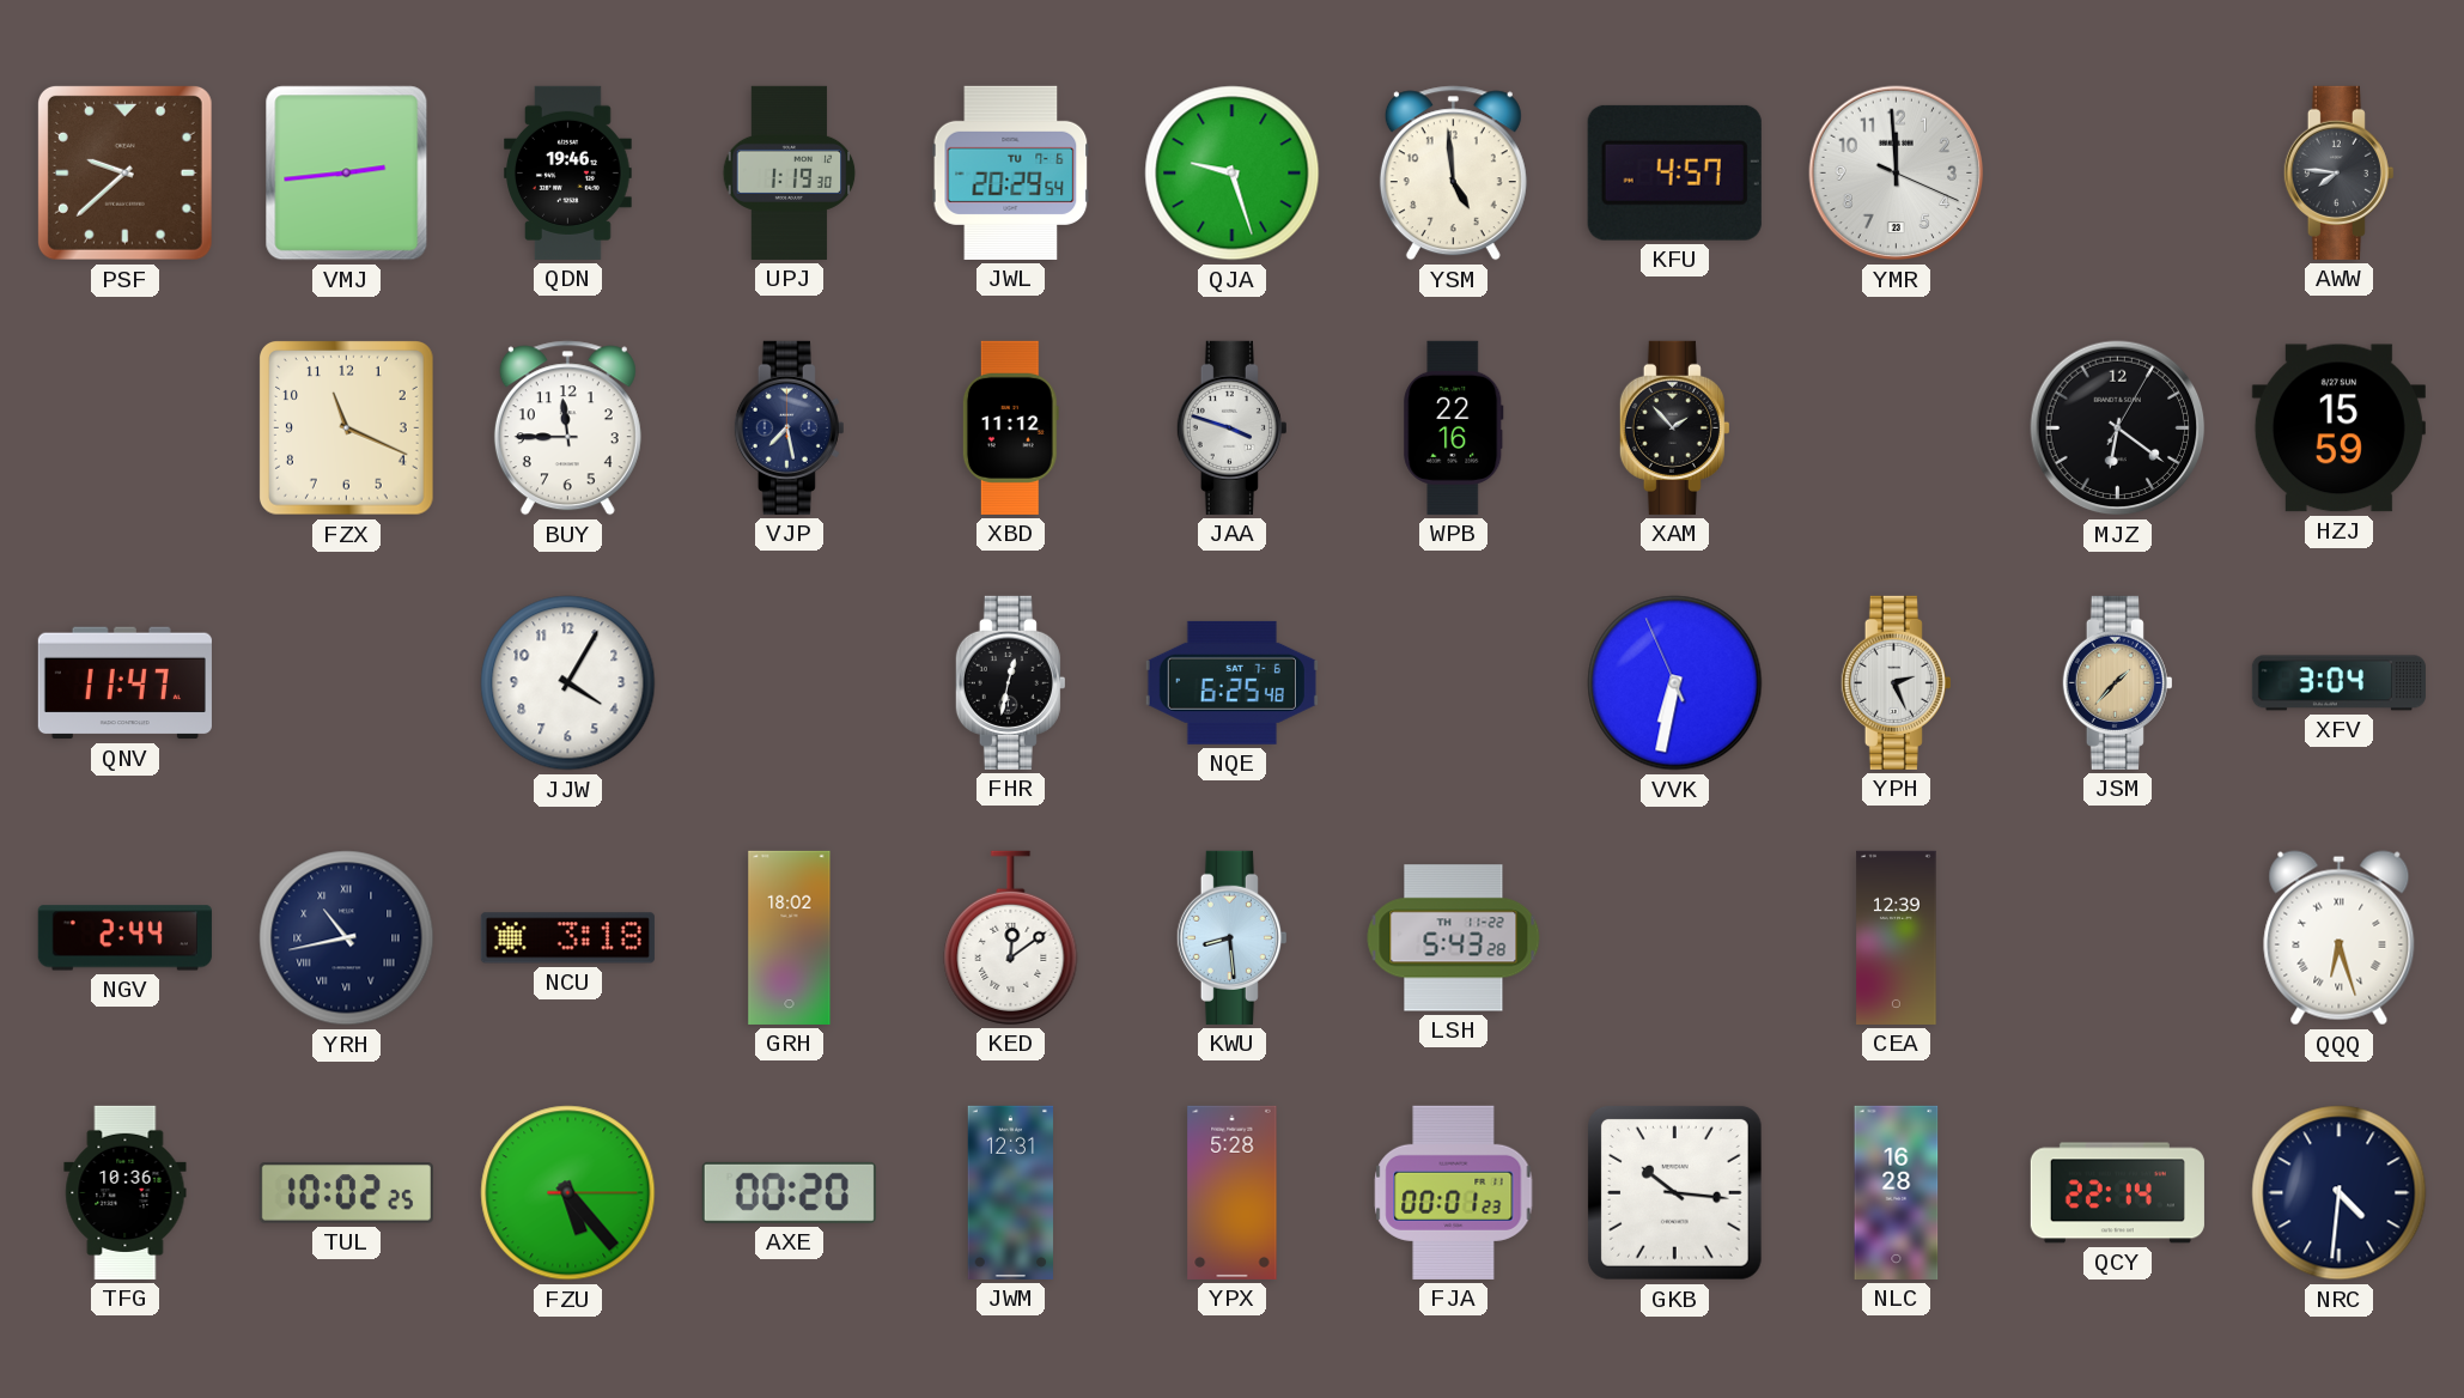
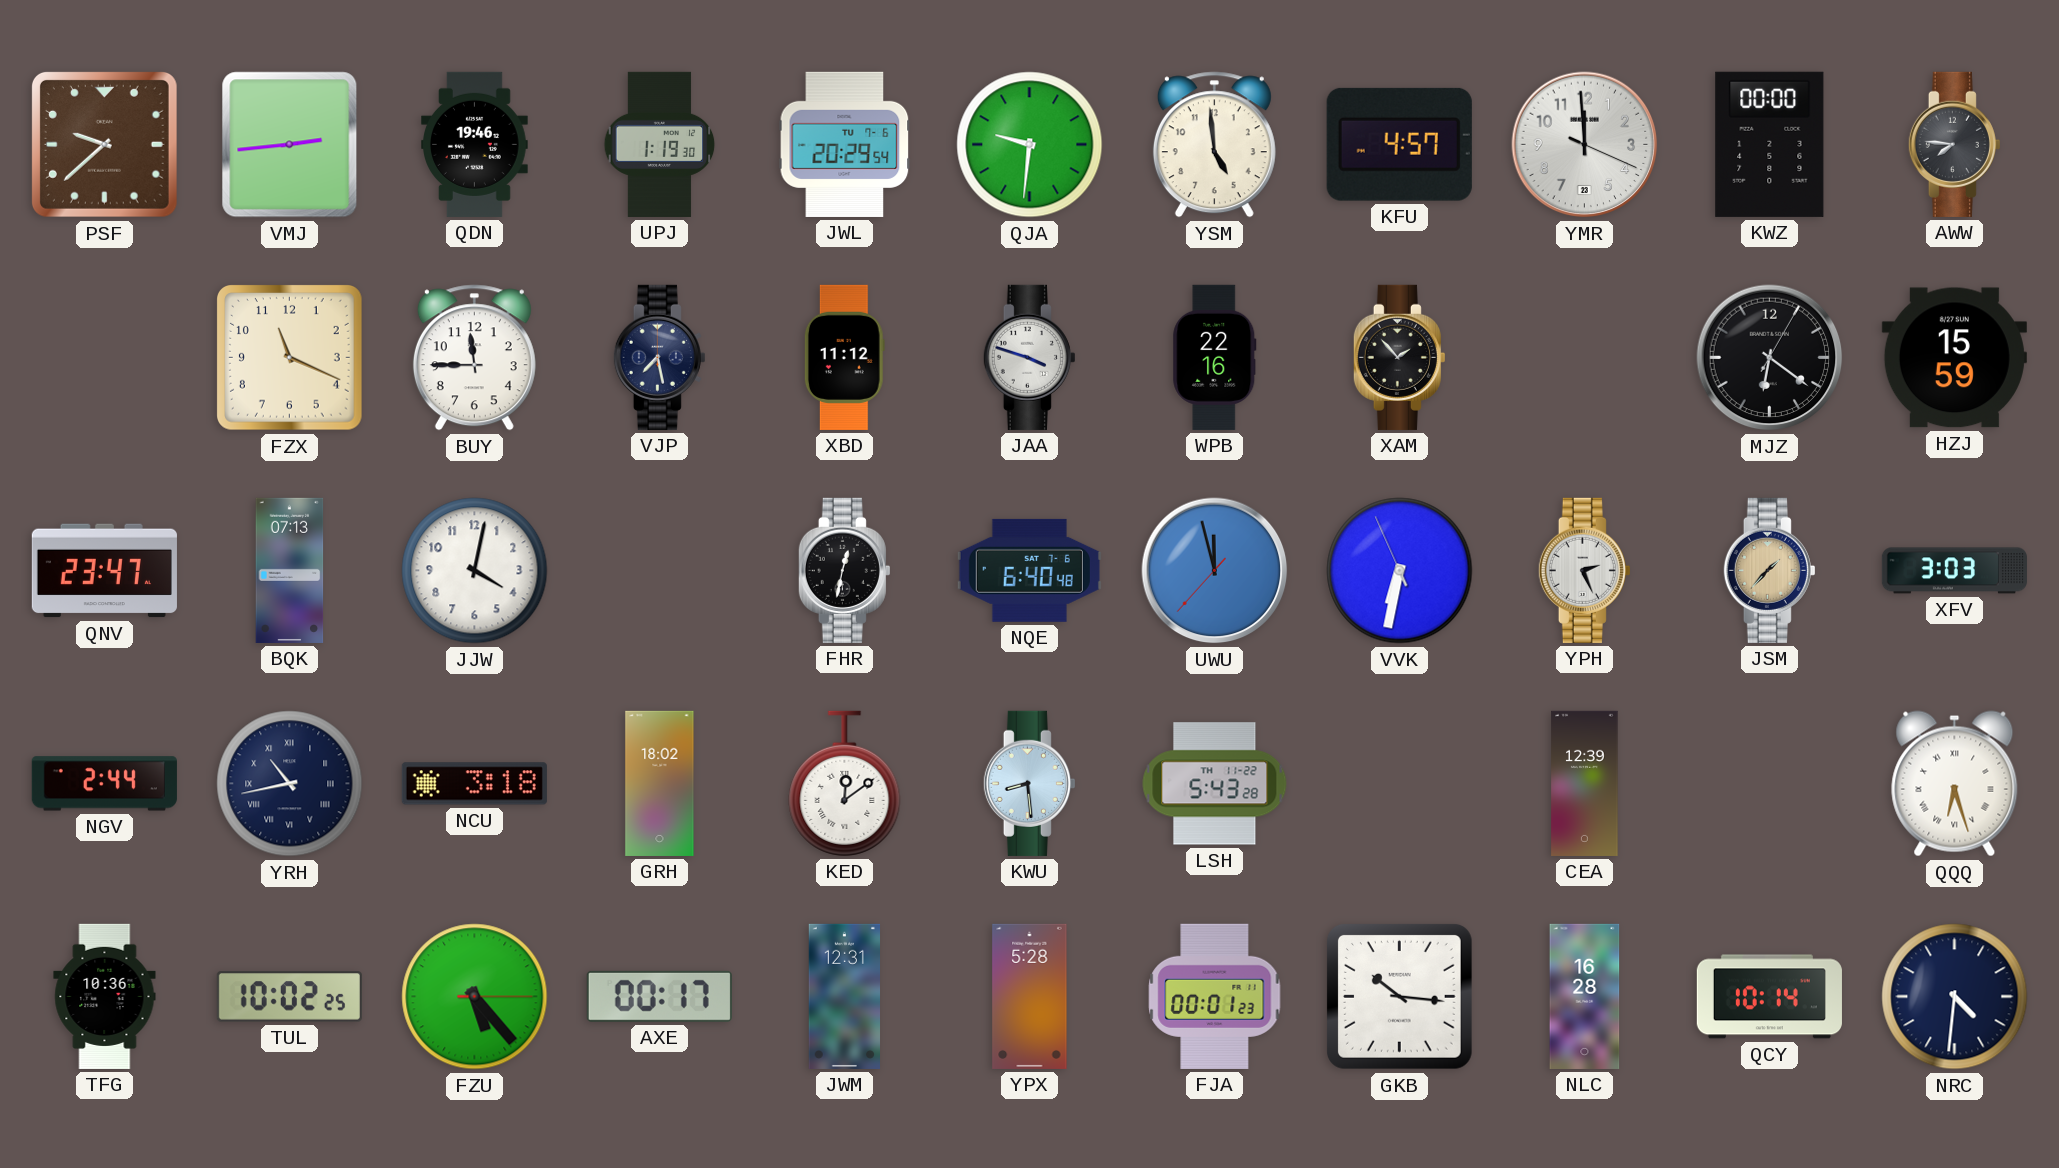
QJA: 9:27 -> 9:31 (1030, 145)
KWZ: none -> 00:00 (1770, 144)
QNV: 11:47 -> 23:47 (104, 571)
BQK: none -> 07:13 (290, 570)
JJW: 4:05 -> 4:02 (475, 571)
NQE: 6:25 -> 6:40 (1029, 570)
UWU: none -> 11:57 (1215, 571)
XFV: 3:04 -> 3:03 (1954, 571)
AXE: 00:20 -> 00:17 (659, 996)
QCY: 22:14 -> 10:14 (1769, 997)
